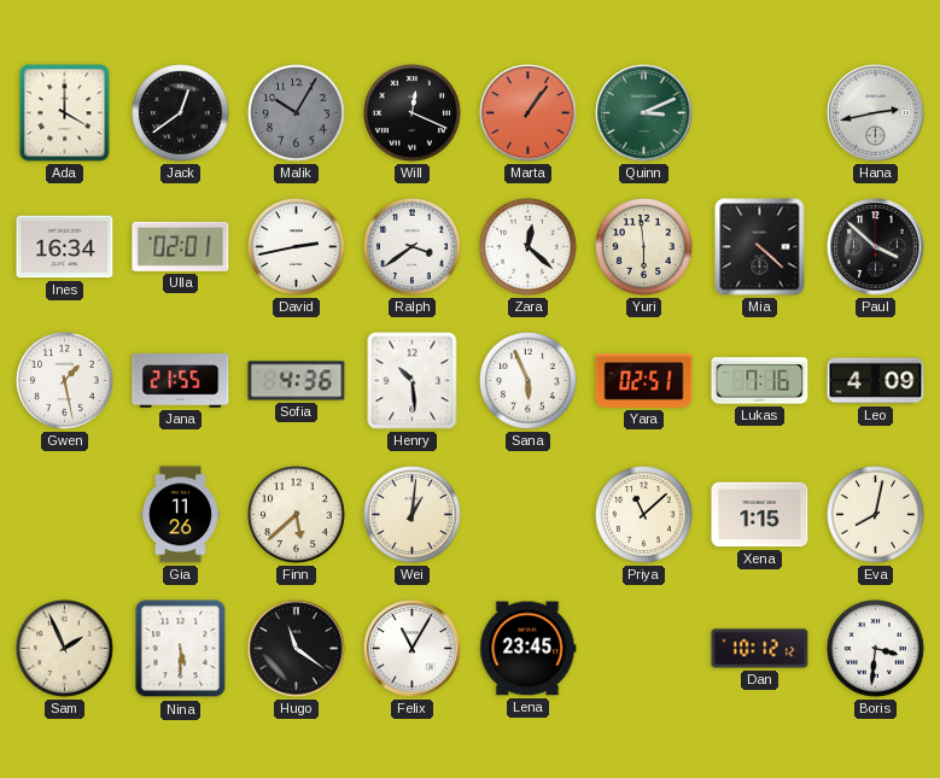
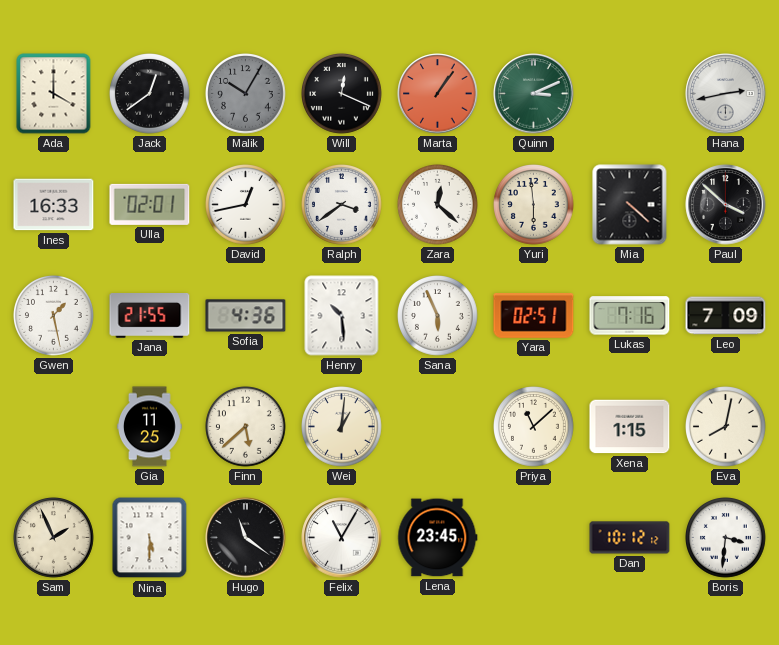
Ines: 16:34 -> 16:33 (54, 205)
David: 2:43 -> 12:43 (246, 205)
Leo: 4:09 -> 7:09 (726, 316)
Gia: 11:26 -> 11:25 (150, 427)
